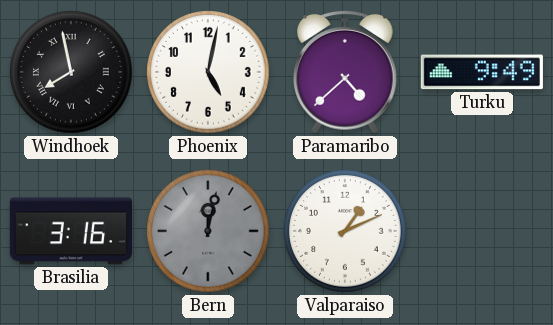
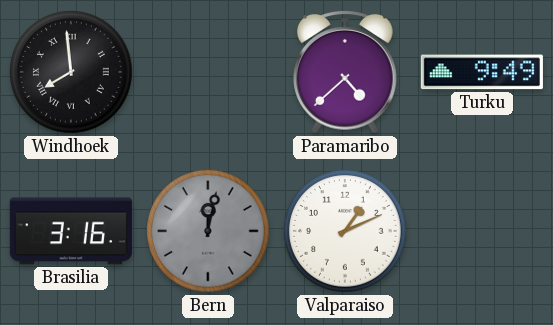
Windhoek: 7:58 -> 7:59 (72, 73)
Phoenix: 5:02 -> none (209, 73)
